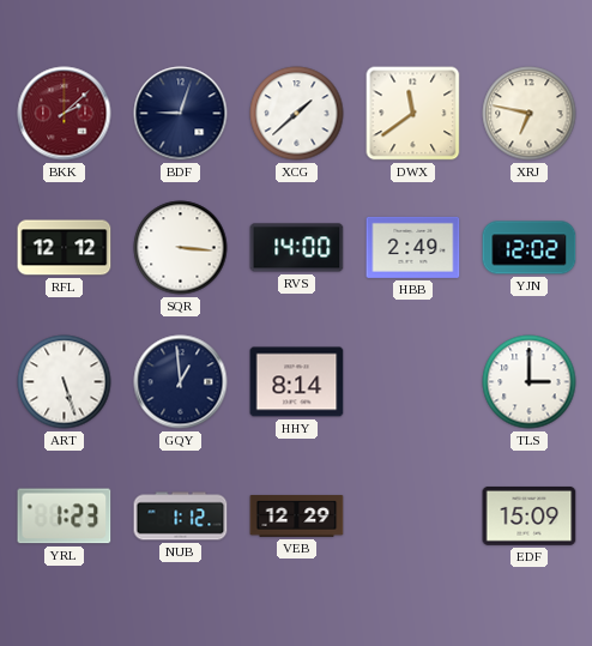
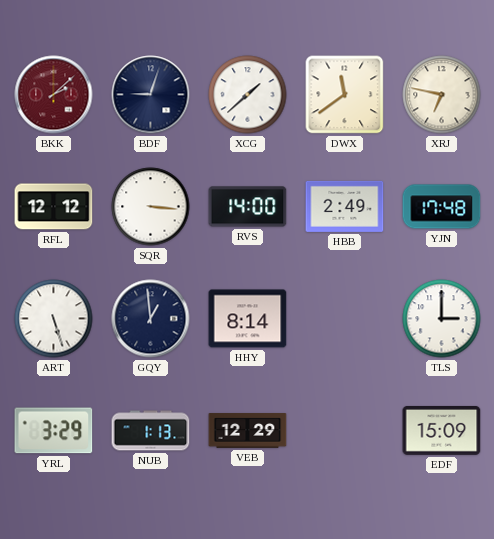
YJN: 12:02 -> 17:48 (442, 207)
YRL: 1:23 -> 3:29 (54, 431)
NUB: 1:12 -> 1:13 (151, 431)
